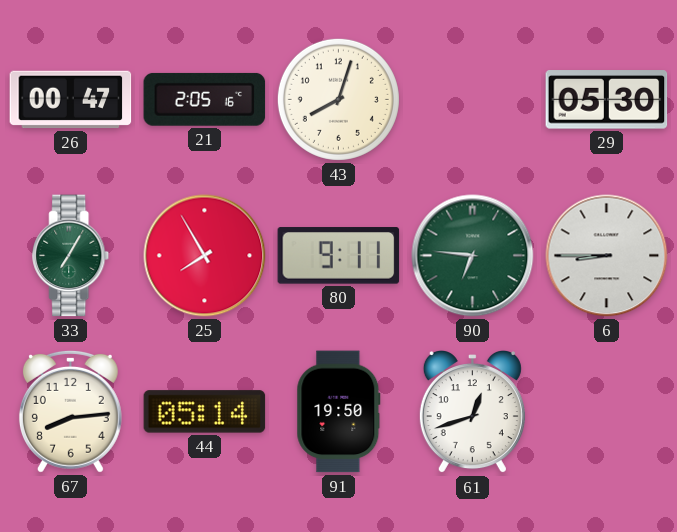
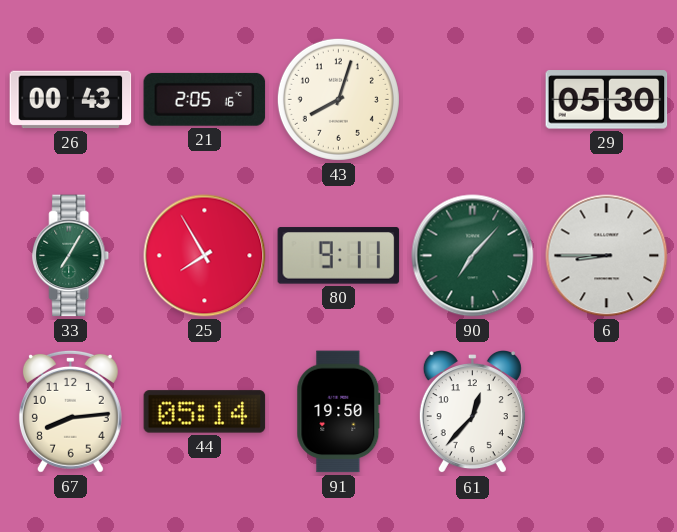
26: 00:47 -> 00:43 (71, 100)
90: 6:46 -> 7:07 (473, 256)
61: 12:42 -> 12:37 (472, 413)
